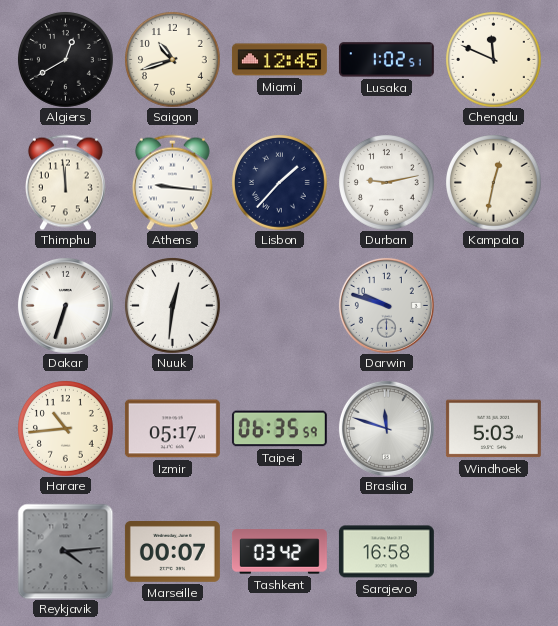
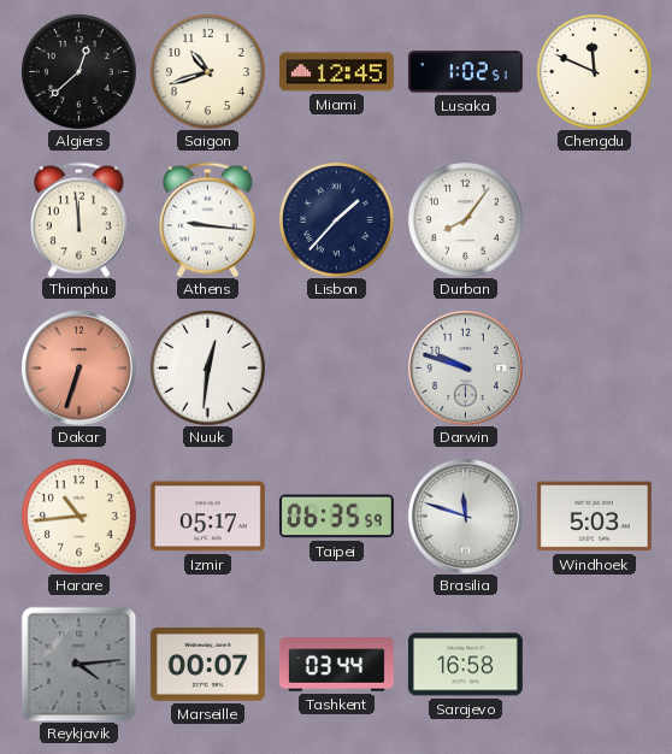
Algiers: 12:40 -> 12:38 (79, 72)
Durban: 9:13 -> 8:06 (466, 220)
Kampala: 12:32 -> none (494, 183)
Dakar dial: white -> salmon (78, 367)
Tashkent: 03:42 -> 03:44 (336, 665)
